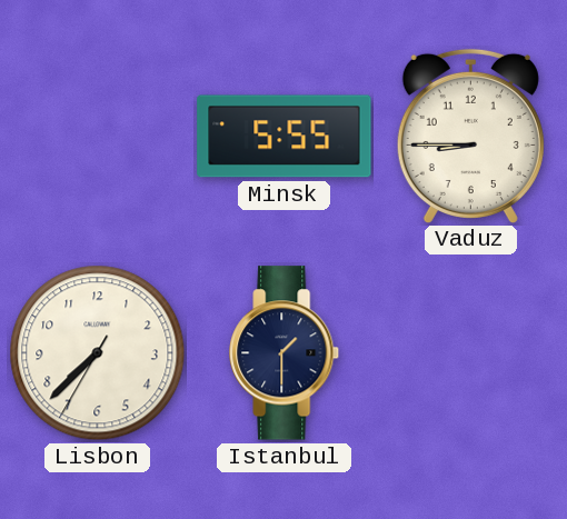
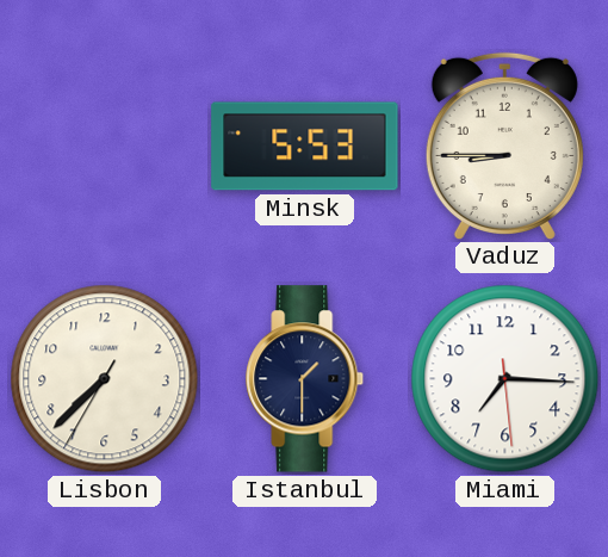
Minsk: 5:55 -> 5:53 (305, 147)
Miami: none -> 7:15 (505, 379)
